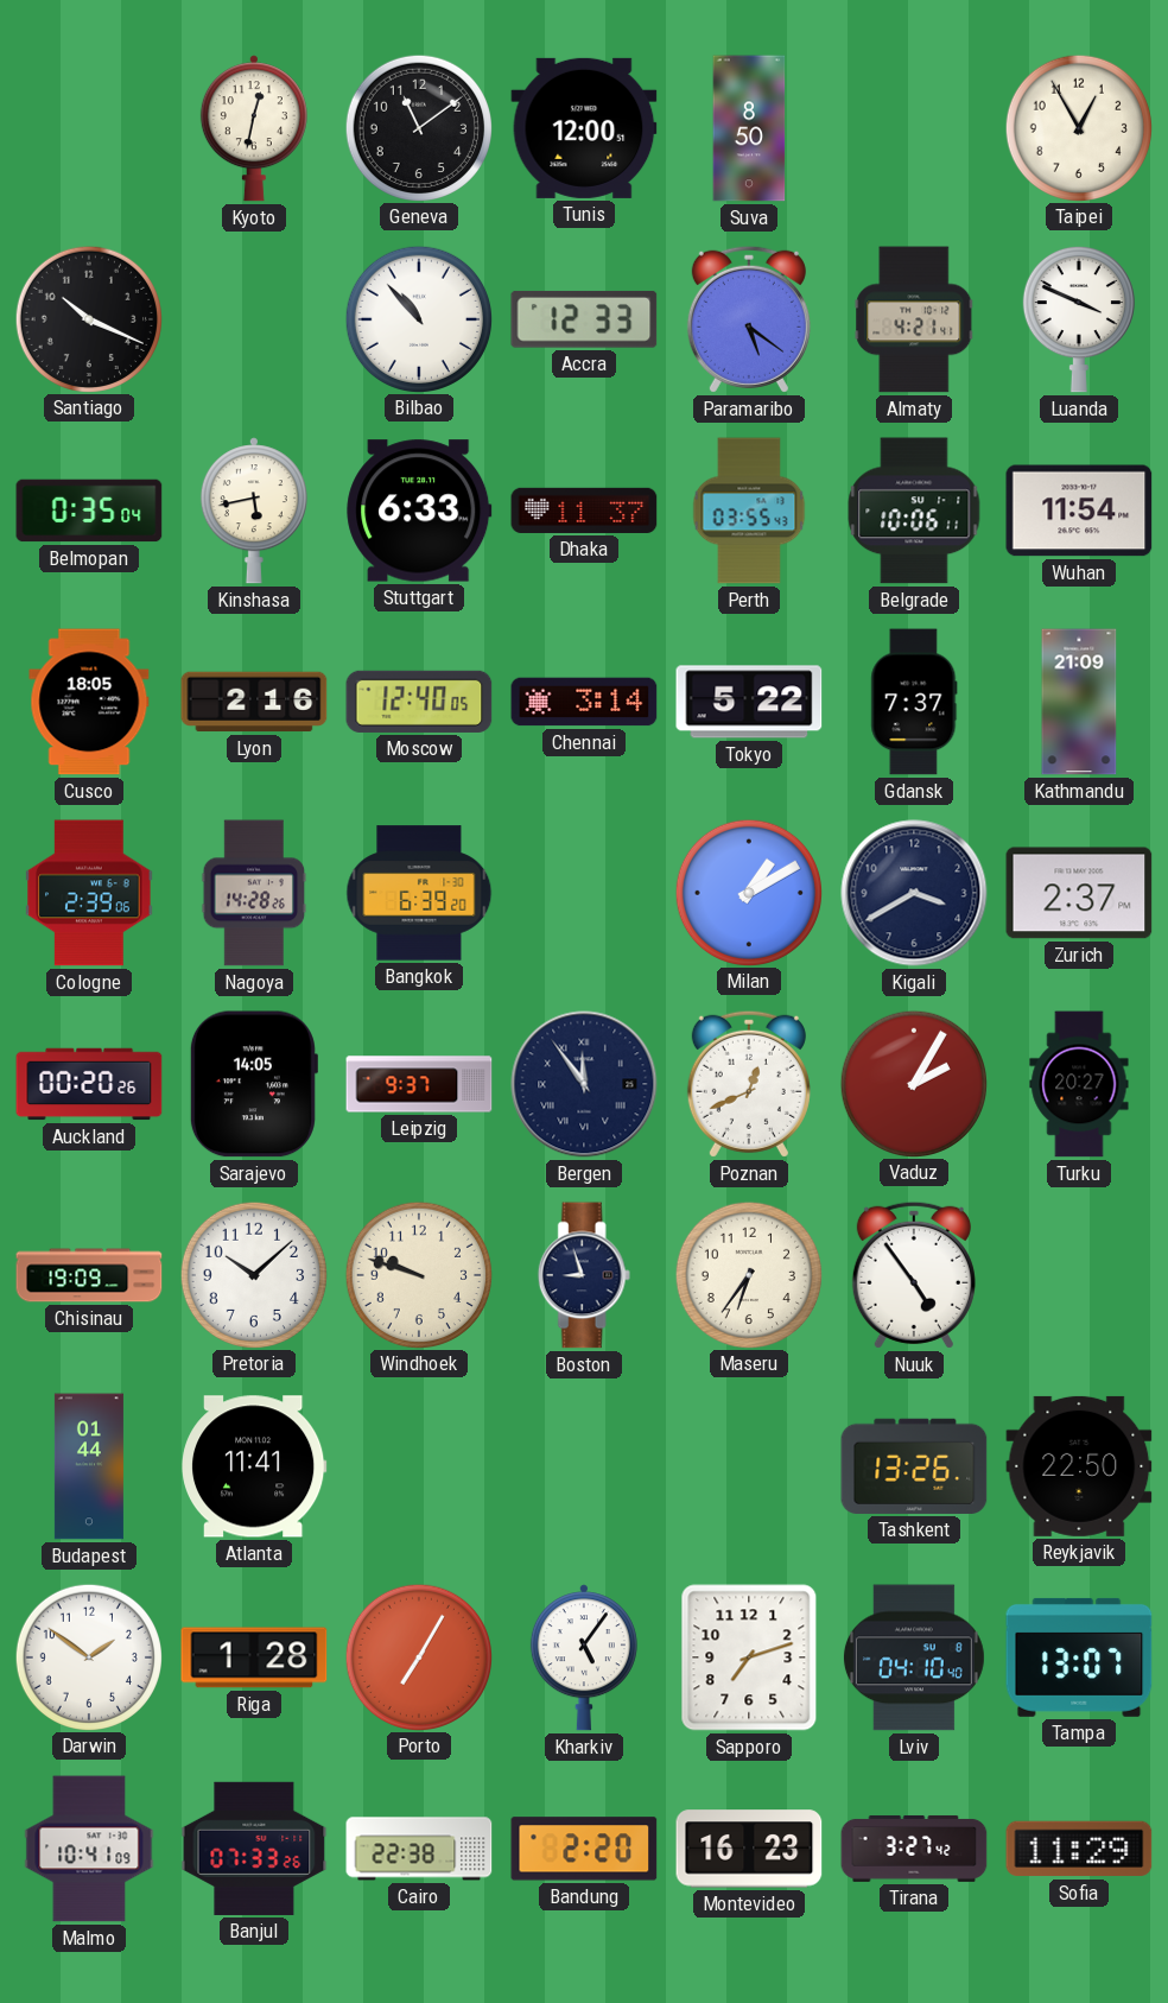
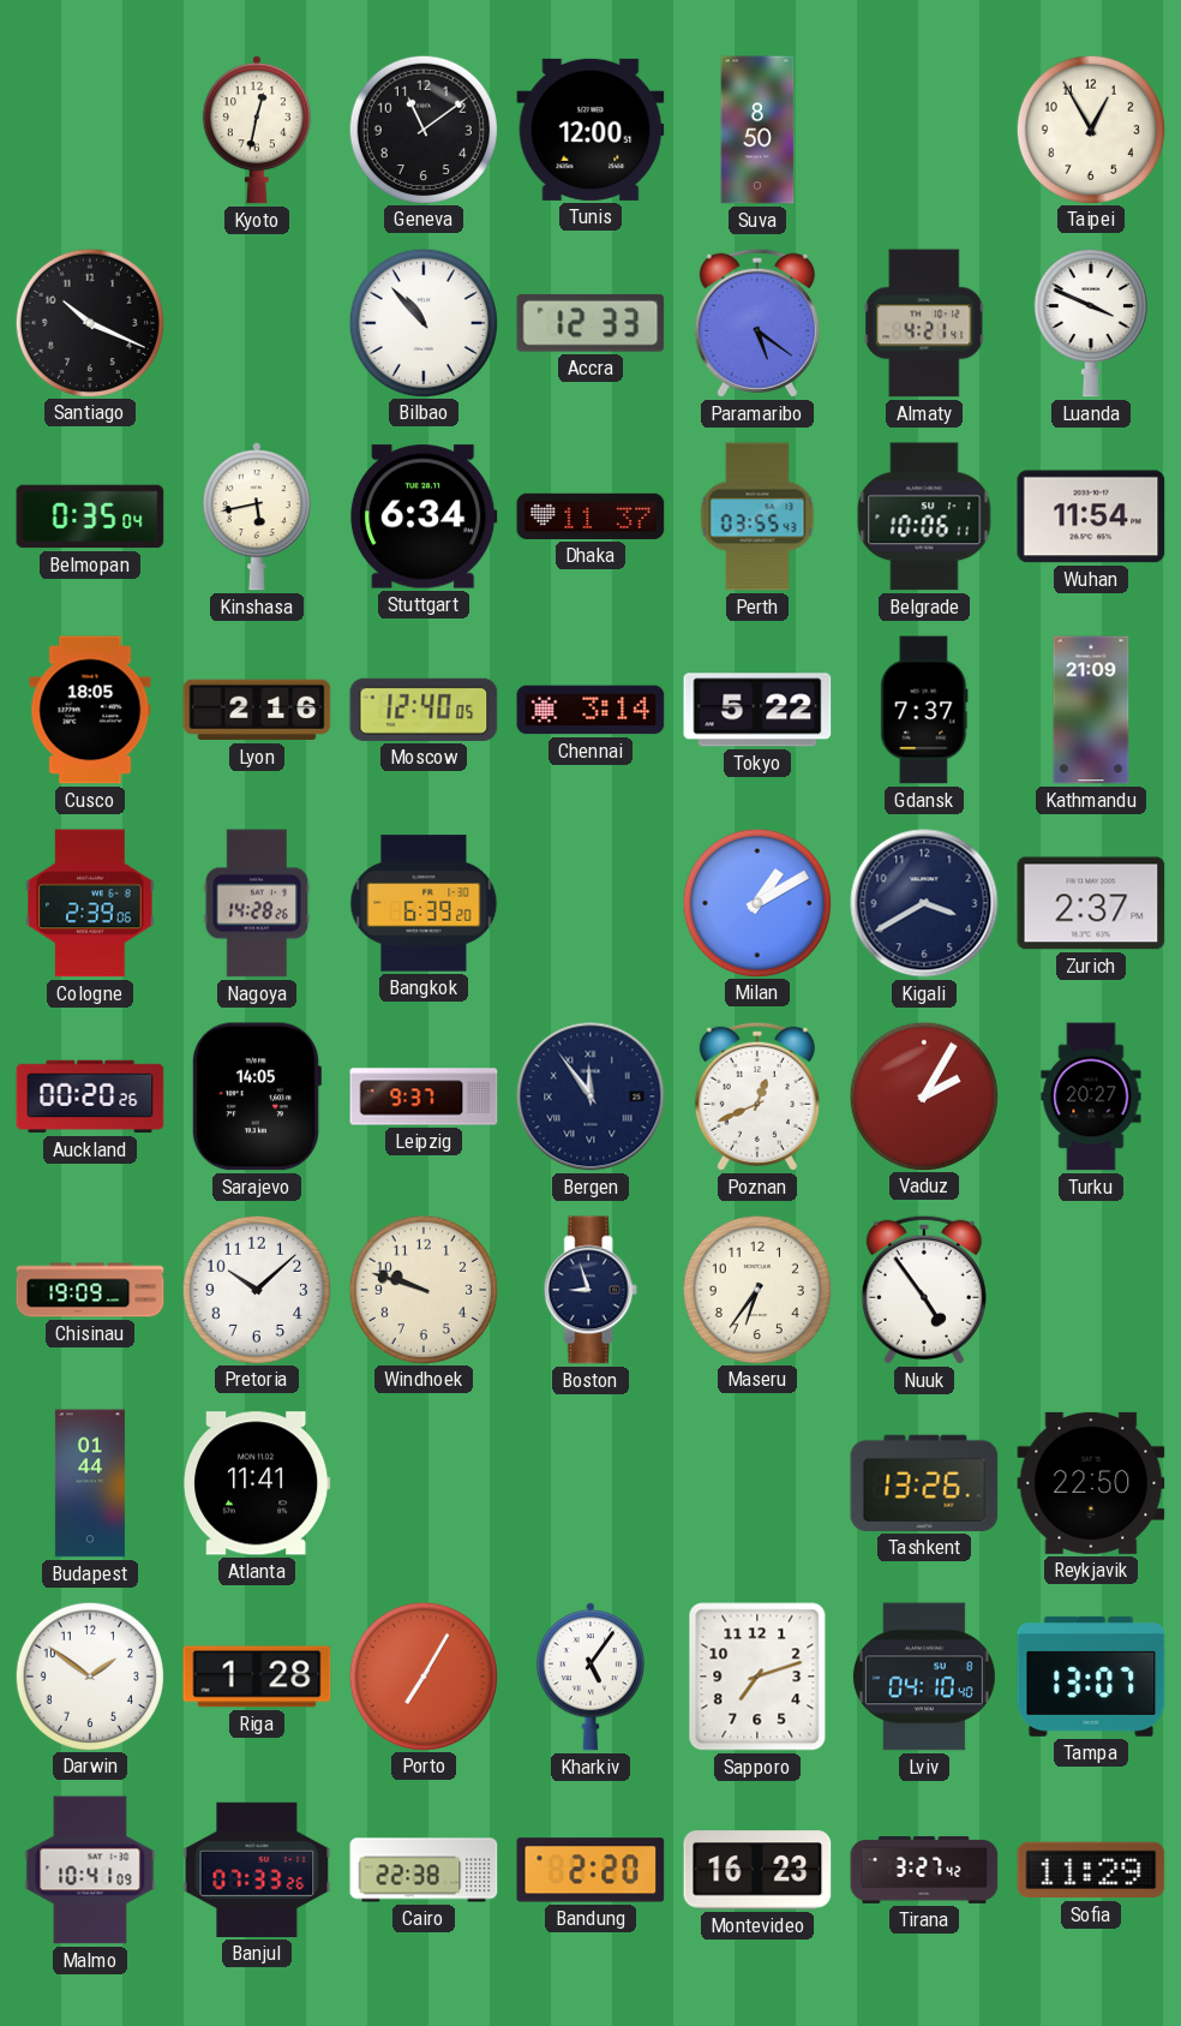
Stuttgart: 6:33 -> 6:34 (424, 516)
